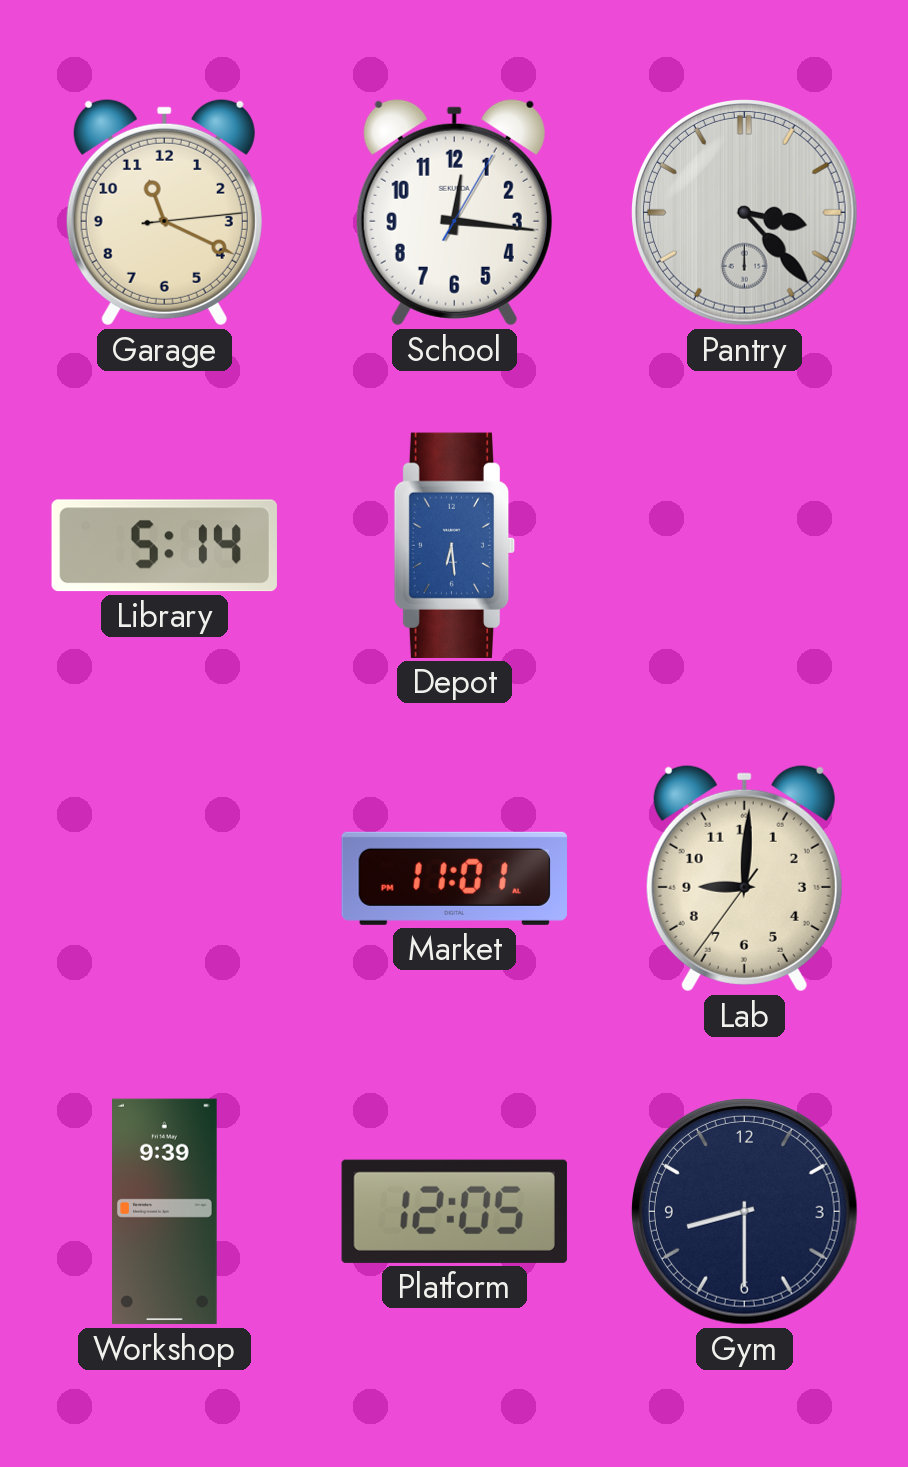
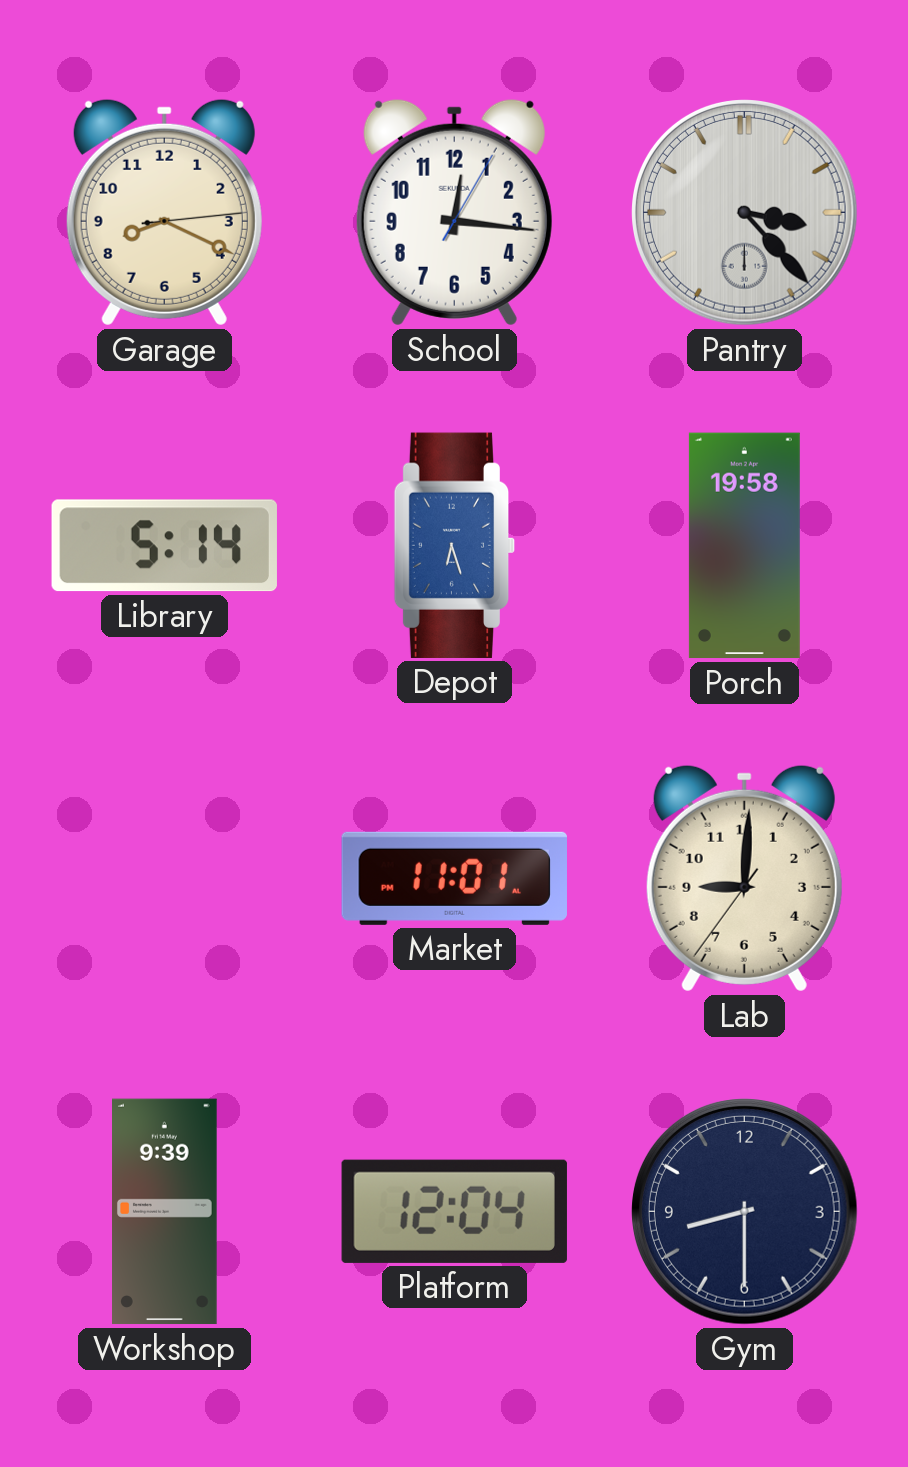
Garage: 11:19 -> 8:19 (164, 212)
Depot: 6:29 -> 6:27 (455, 545)
Porch: none -> 19:58 (744, 546)
Platform: 12:05 -> 12:04 (454, 1211)
